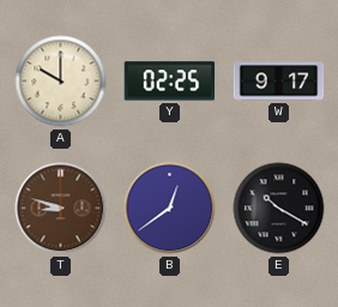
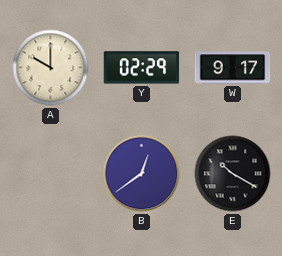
Y: 02:25 -> 02:29 (142, 68)
T: 8:48 -> none (61, 209)
